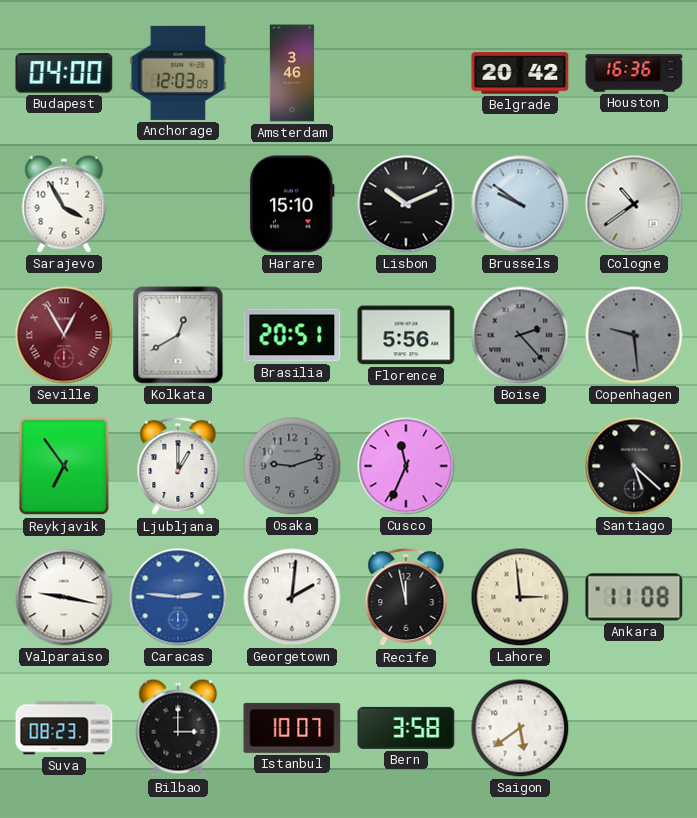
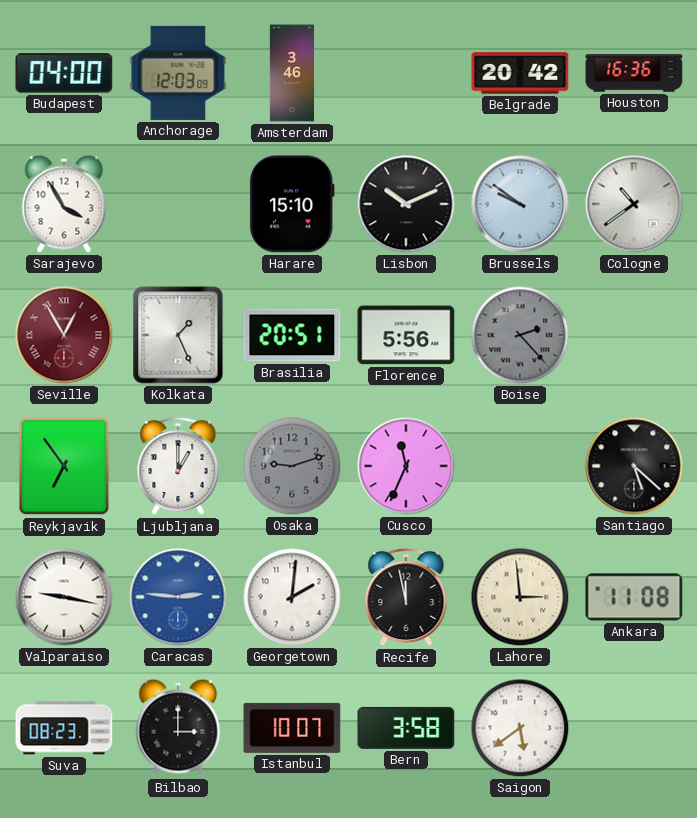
Kolkata: 12:40 -> 1:26 (178, 335)
Copenhagen: 9:29 -> none (634, 335)
